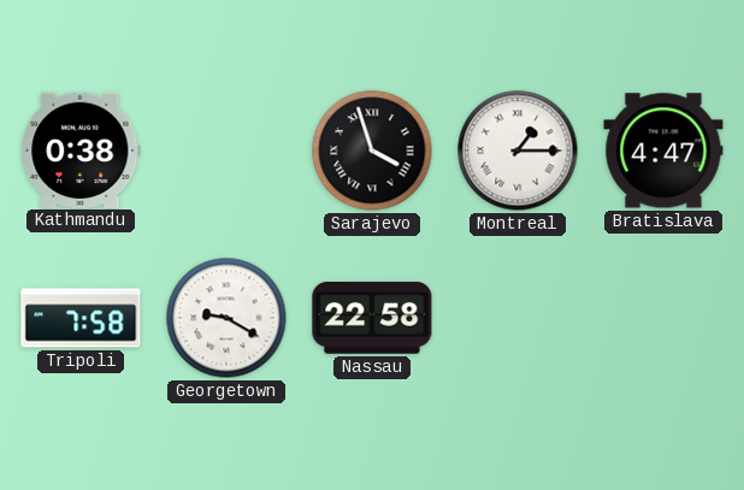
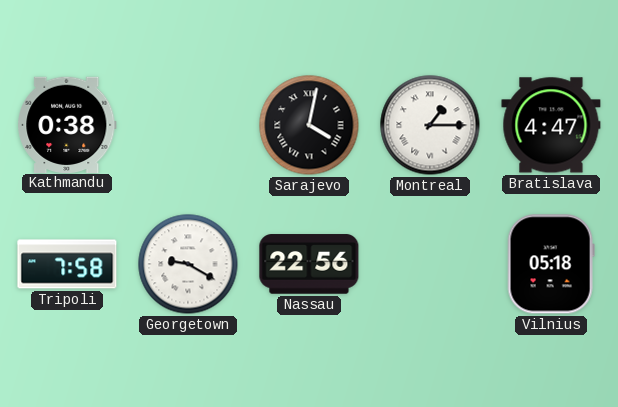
Sarajevo: 3:57 -> 4:02 (309, 125)
Nassau: 22:58 -> 22:56 (309, 264)
Vilnius: none -> 05:18 (551, 264)
